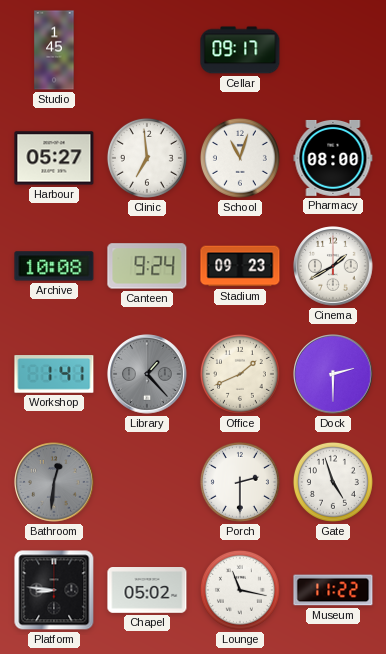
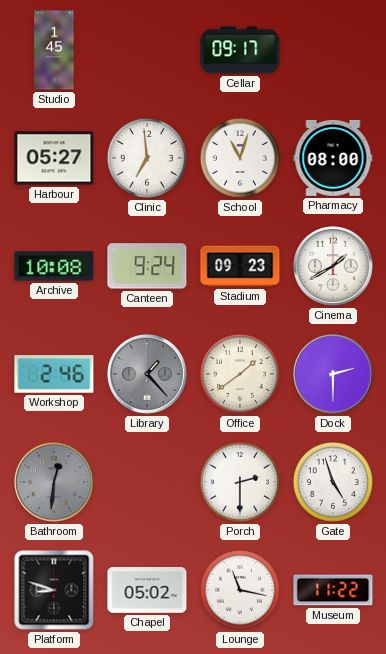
Workshop: 1:41 -> 2:46 (54, 374)
Office: 1:41 -> 1:39 (240, 374)
Platform: 8:46 -> 8:48 (54, 590)
